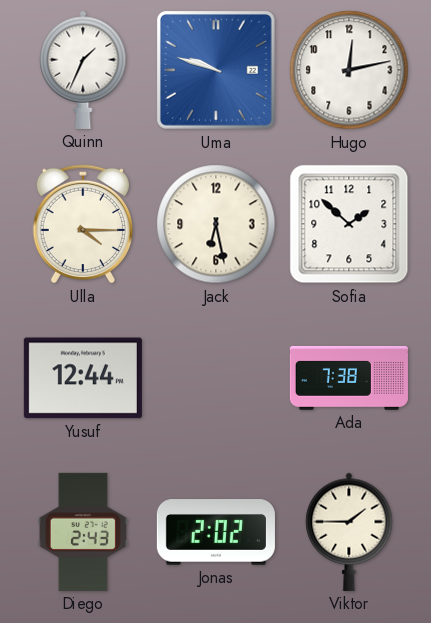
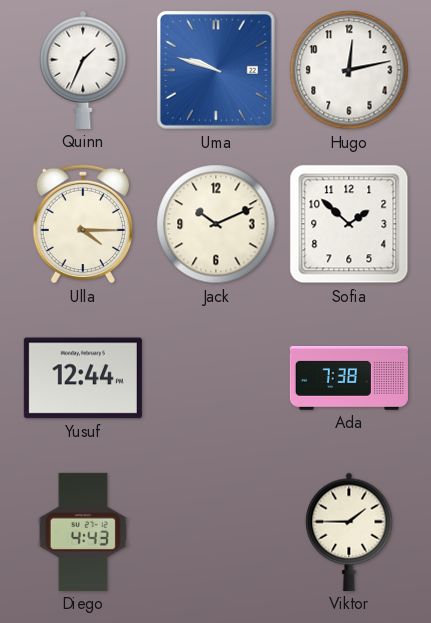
Jack: 6:28 -> 10:11 (216, 224)
Diego: 2:43 -> 4:43 (83, 532)
Jonas: 2:02 -> none (216, 532)
